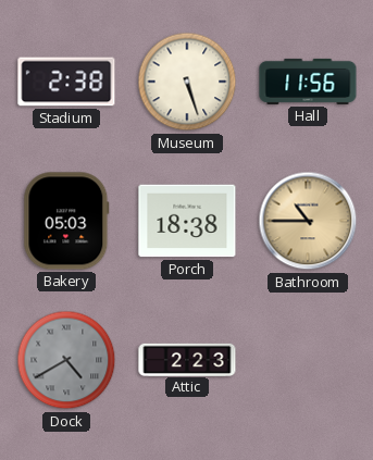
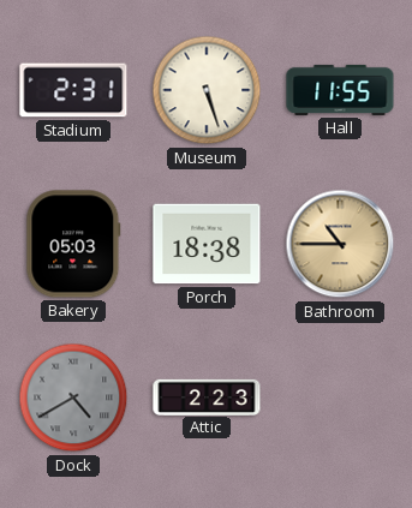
Stadium: 2:38 -> 2:31 (73, 90)
Hall: 11:56 -> 11:55 (340, 90)
